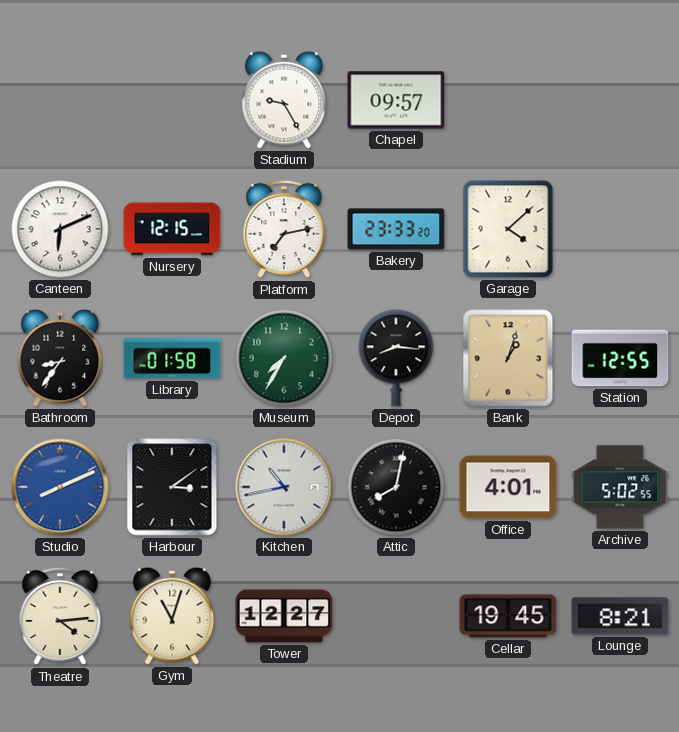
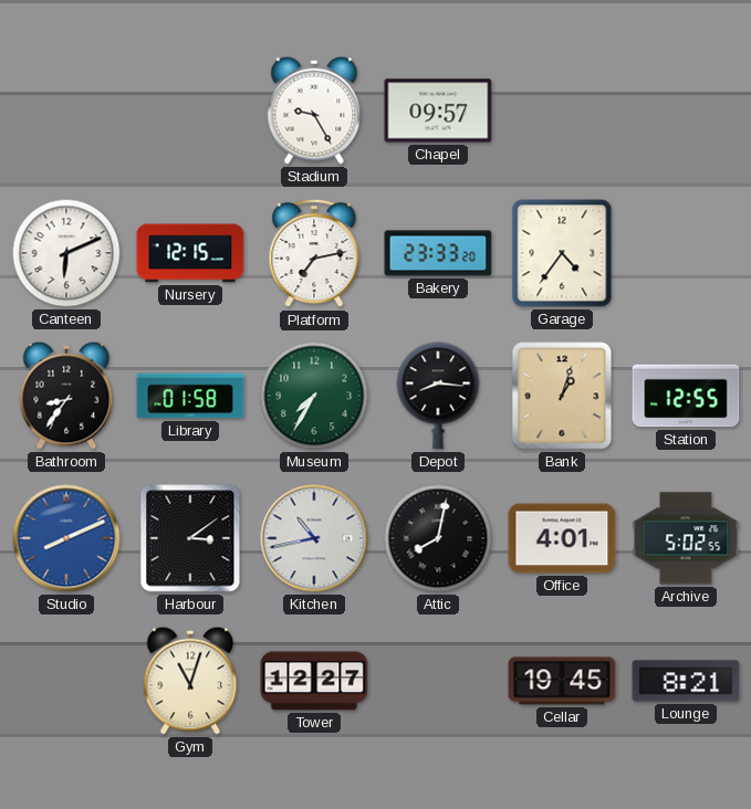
Garage: 4:08 -> 4:36 (562, 253)
Theatre: 4:14 -> none (60, 616)
